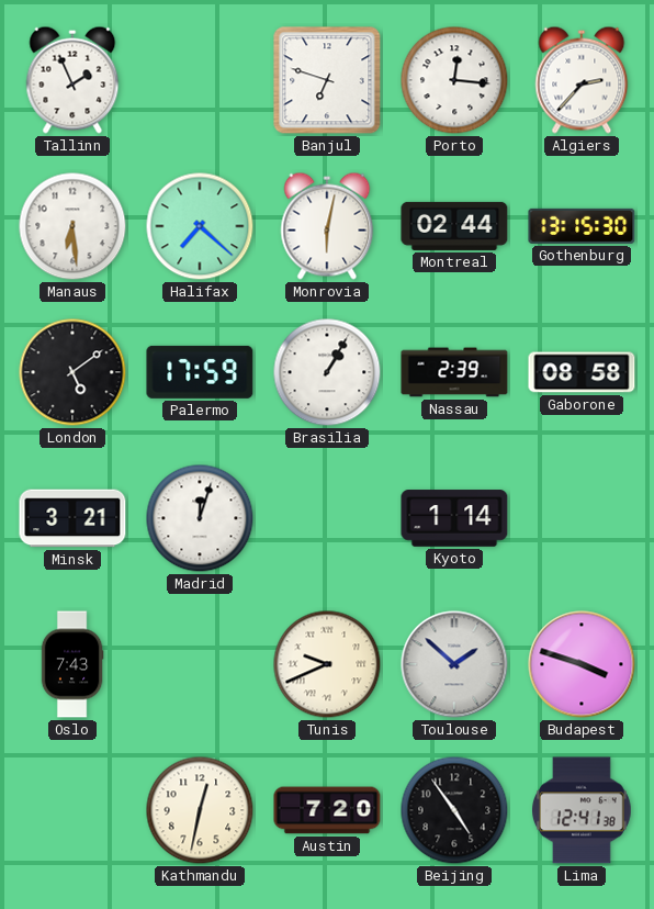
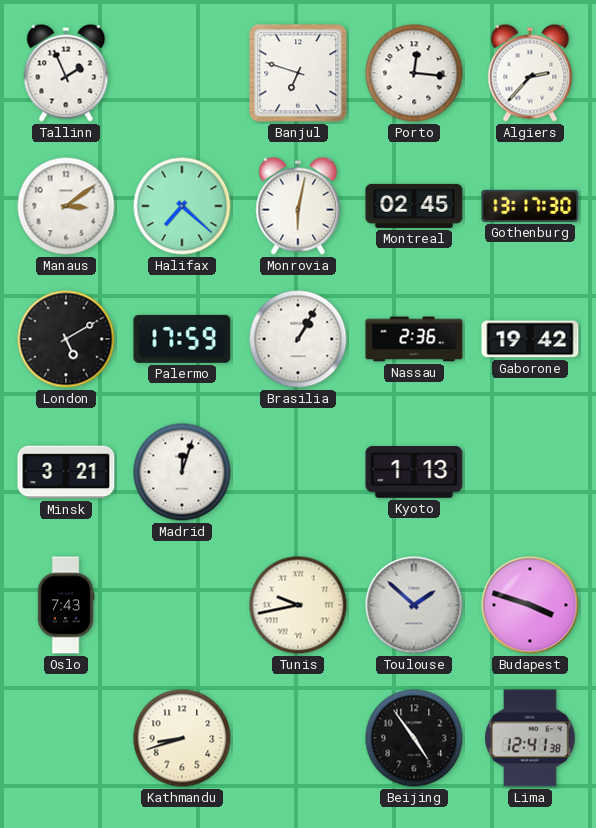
Manaus: 6:29 -> 3:09 (66, 206)
Montreal: 02:44 -> 02:45 (414, 206)
Gothenburg: 13:15 -> 13:17 (530, 206)
London: 5:09 -> 5:10 (66, 339)
Nassau: 2:39 -> 2:36 (414, 339)
Gaborone: 08:58 -> 19:42 (530, 339)
Kyoto: 1:14 -> 1:13 (414, 472)
Tunis: 9:41 -> 9:43 (298, 605)
Kathmandu: 12:32 -> 8:42 (182, 738)
Austin: 7:20 -> none (327, 810)
